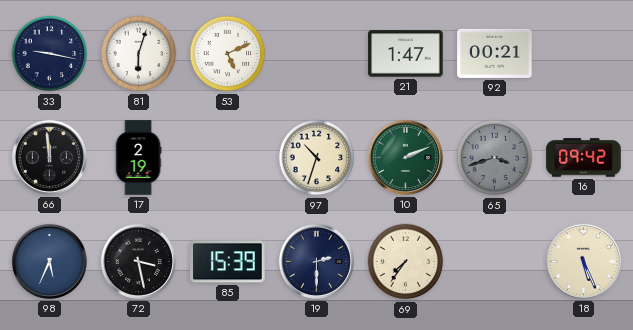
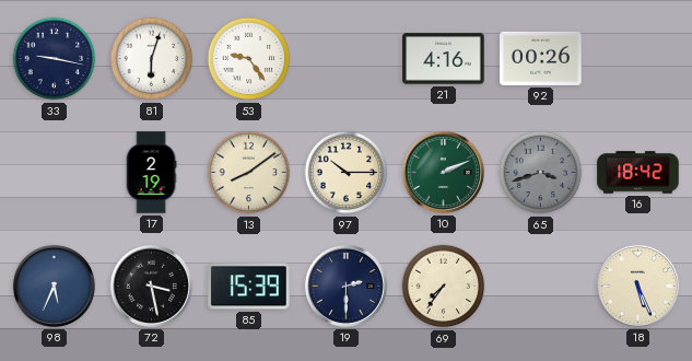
53: 5:11 -> 9:24 (249, 59)
21: 1:47 -> 4:16 (444, 59)
92: 00:21 -> 00:26 (541, 58)
66: 11:59 -> none (49, 157)
13: none -> 8:09 (249, 173)
97: 10:33 -> 10:15 (347, 173)
16: 09:42 -> 18:42 (638, 173)
